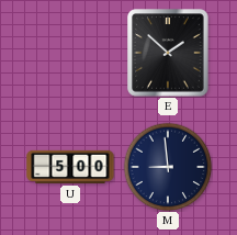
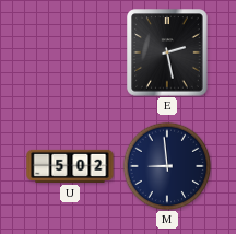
E: 1:52 -> 2:28 (167, 52)
U: 5:00 -> 5:02 (70, 166)
